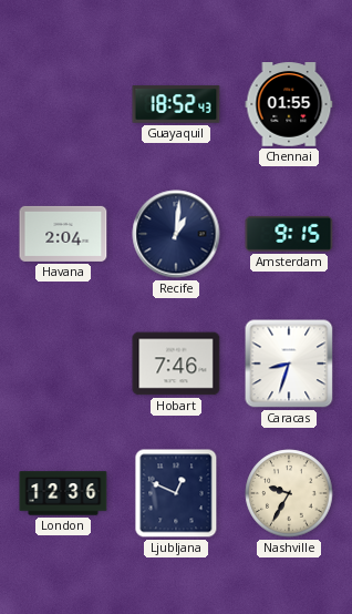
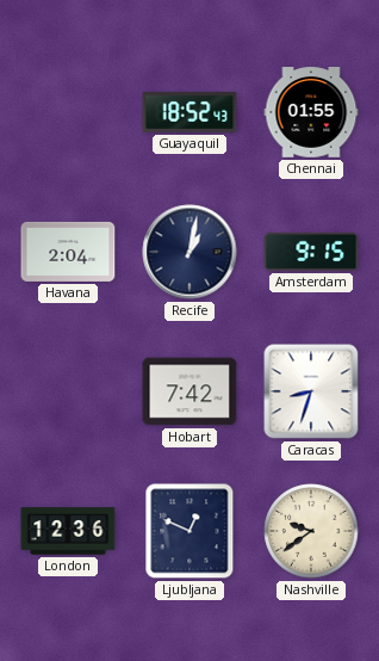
Recife: 1:01 -> 1:02 (189, 252)
Hobart: 7:46 -> 7:42 (189, 391)
Nashville: 9:35 -> 9:39 (311, 531)
